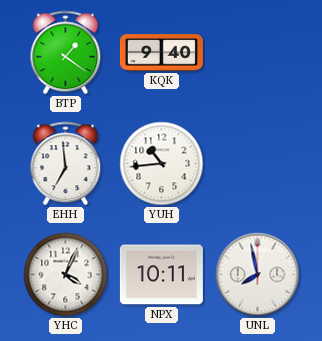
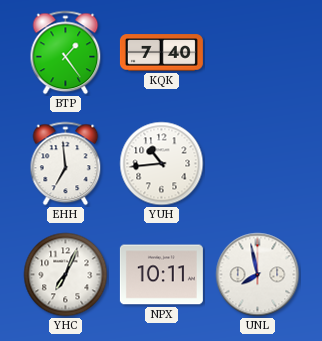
BTP: 1:21 -> 1:24 (66, 53)
KQK: 9:40 -> 7:40 (161, 53)
YHC: 4:04 -> 7:04 (66, 275)
